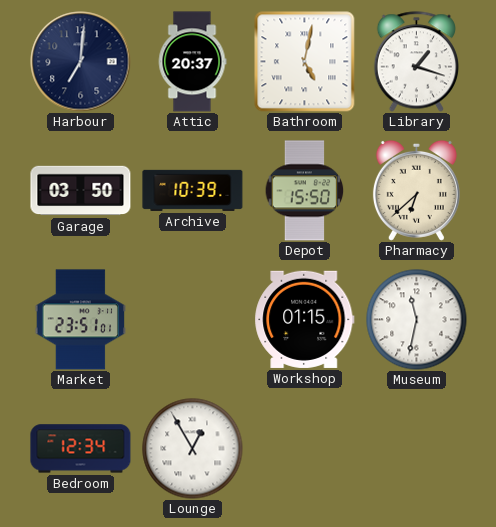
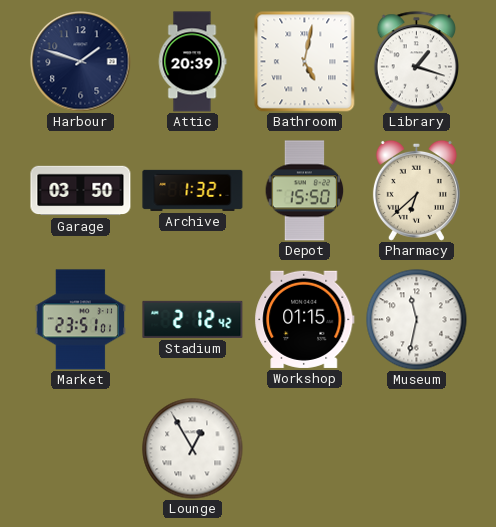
Harbour: 7:01 -> 1:48 (81, 62)
Attic: 20:37 -> 20:39 (192, 62)
Archive: 10:39 -> 1:32 (193, 190)
Stadium: none -> 2:12 (193, 319)
Bedroom: 12:34 -> none (81, 449)
